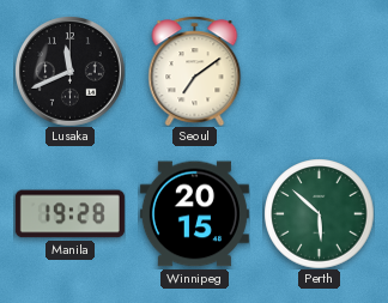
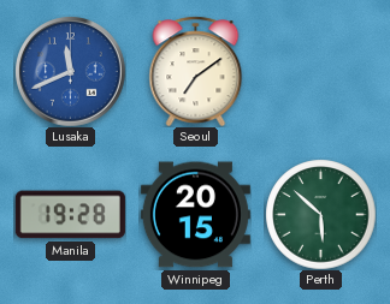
Lusaka dial: black -> blue (70, 71)
